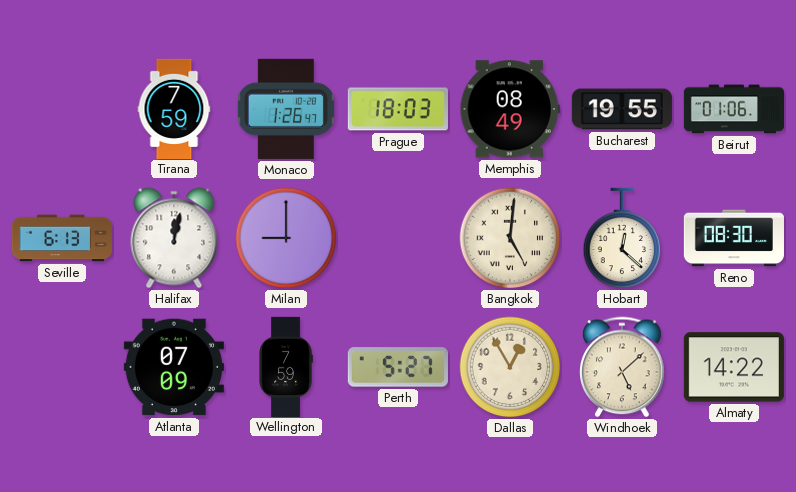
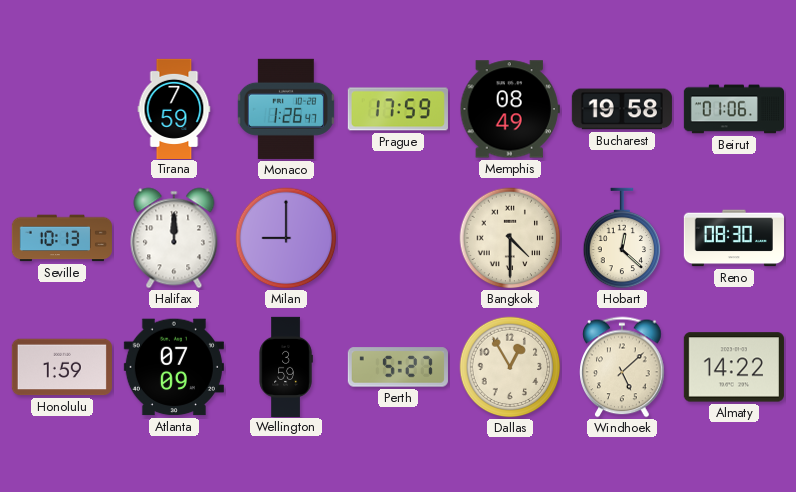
Prague: 18:03 -> 17:59 (398, 109)
Bucharest: 19:55 -> 19:58 (622, 109)
Seville: 6:13 -> 10:13 (62, 238)
Halifax: 12:02 -> 12:00 (174, 238)
Bangkok: 5:01 -> 4:30 (510, 238)
Honolulu: none -> 1:59 (62, 367)
Wellington: 7:59 -> 3:59 (286, 366)
